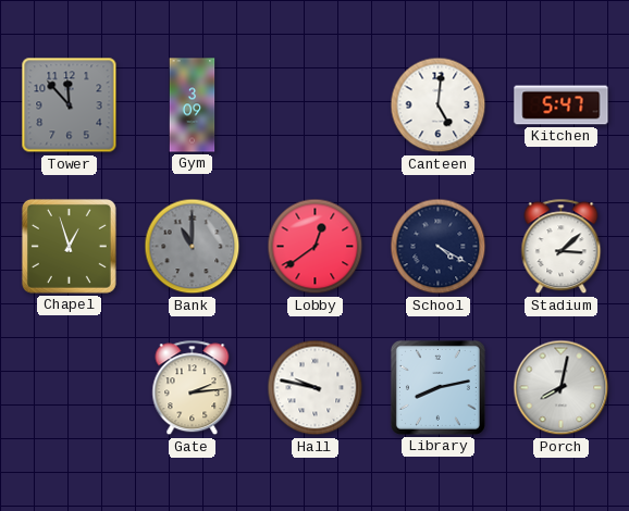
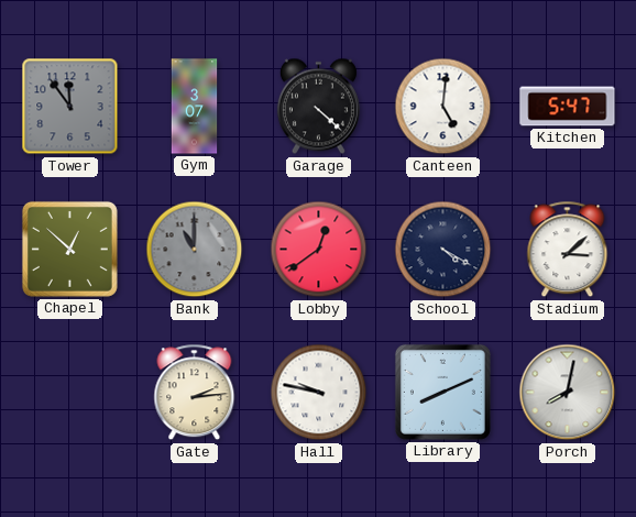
Tower: 11:53 -> 11:54 (70, 107)
Gym: 3:09 -> 3:07 (195, 107)
Garage: none -> 4:22 (318, 107)
Chapel: 12:57 -> 12:52 (69, 249)
Library: 8:13 -> 8:11 (442, 392)
